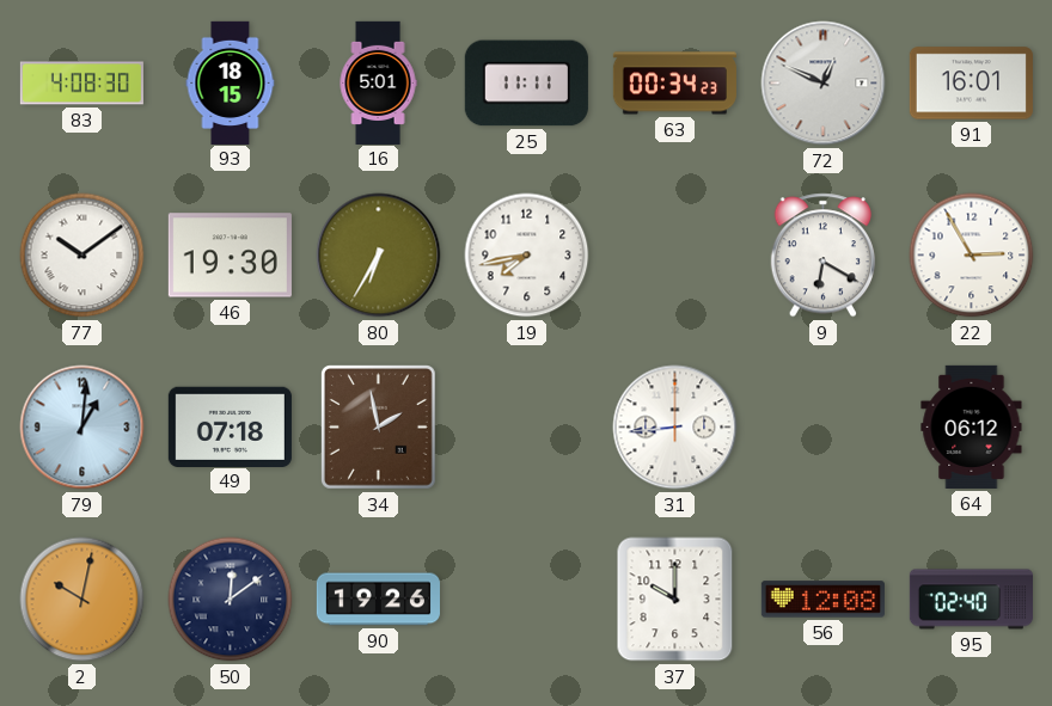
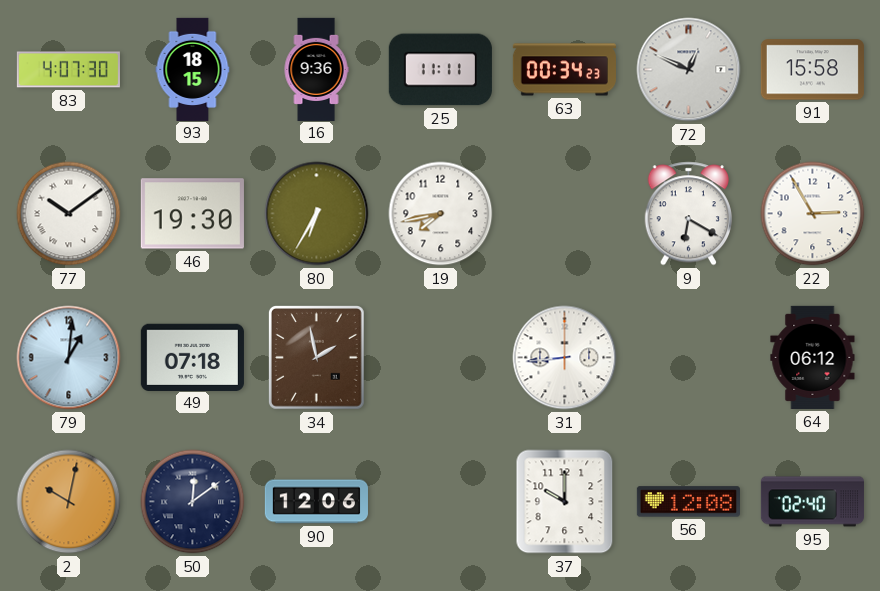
83: 4:08 -> 4:07 (68, 70)
16: 5:01 -> 9:36 (316, 69)
91: 16:01 -> 15:58 (812, 70)
90: 19:26 -> 12:06 (316, 502)
